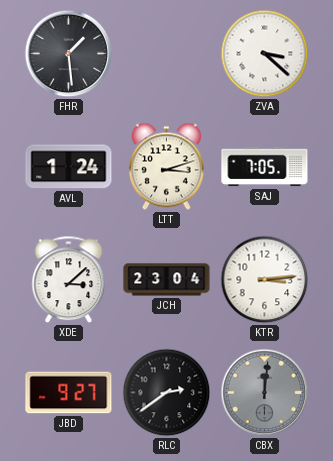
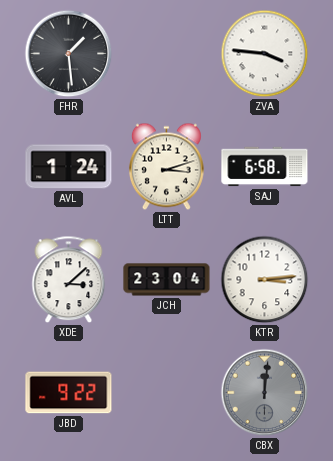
ZVA: 3:22 -> 3:46 (265, 54)
SAJ: 7:05 -> 6:58 (265, 167)
JBD: 9:27 -> 9:22 (69, 393)
RLC: 2:39 -> none (167, 393)
